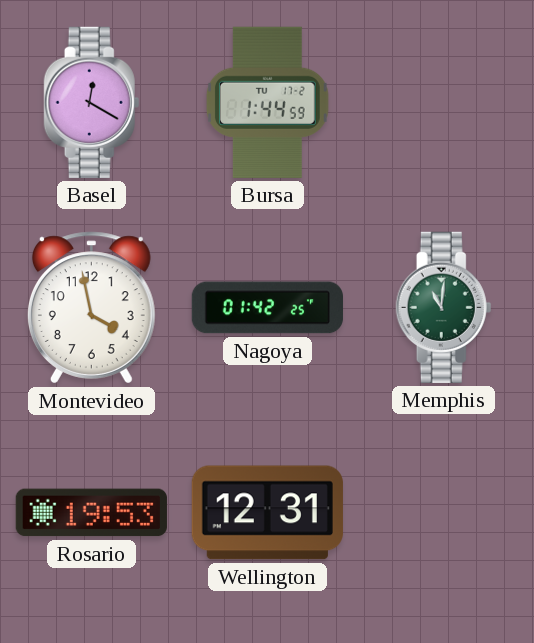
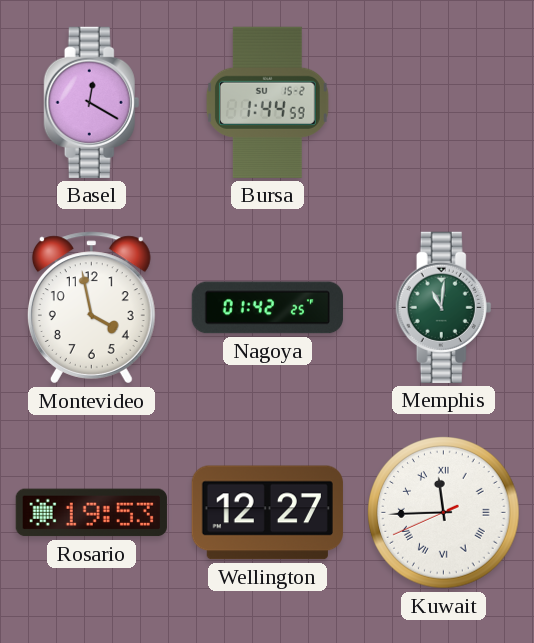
Bursa date: TU 17-2 -> SU 15-2 (267, 102)
Wellington: 12:31 -> 12:27 (267, 513)
Kuwait: none -> 11:44 (444, 513)
